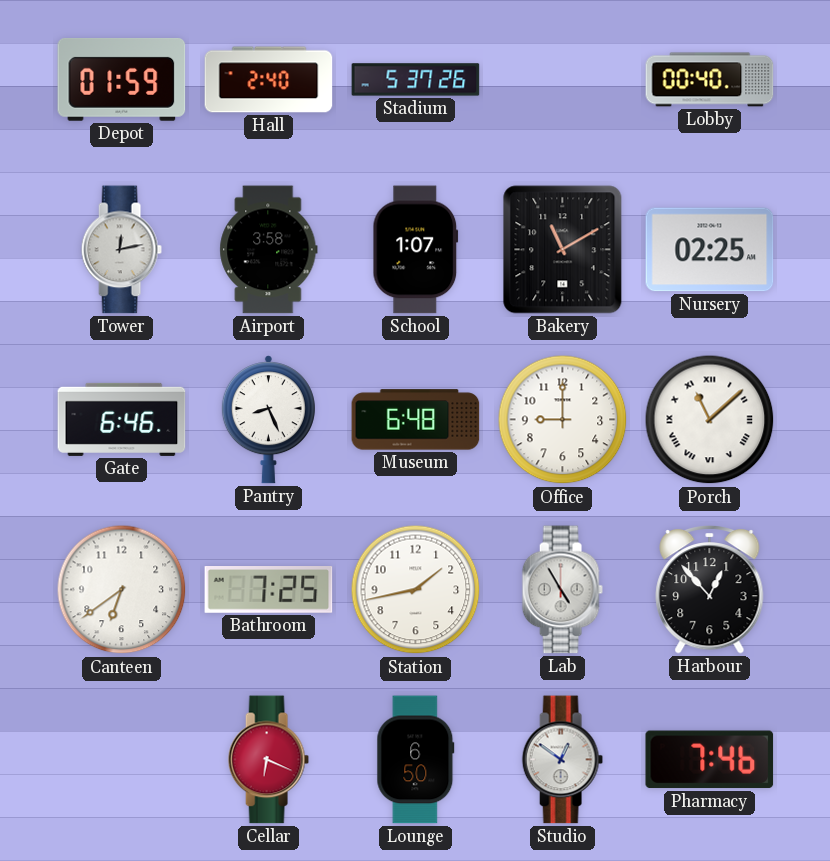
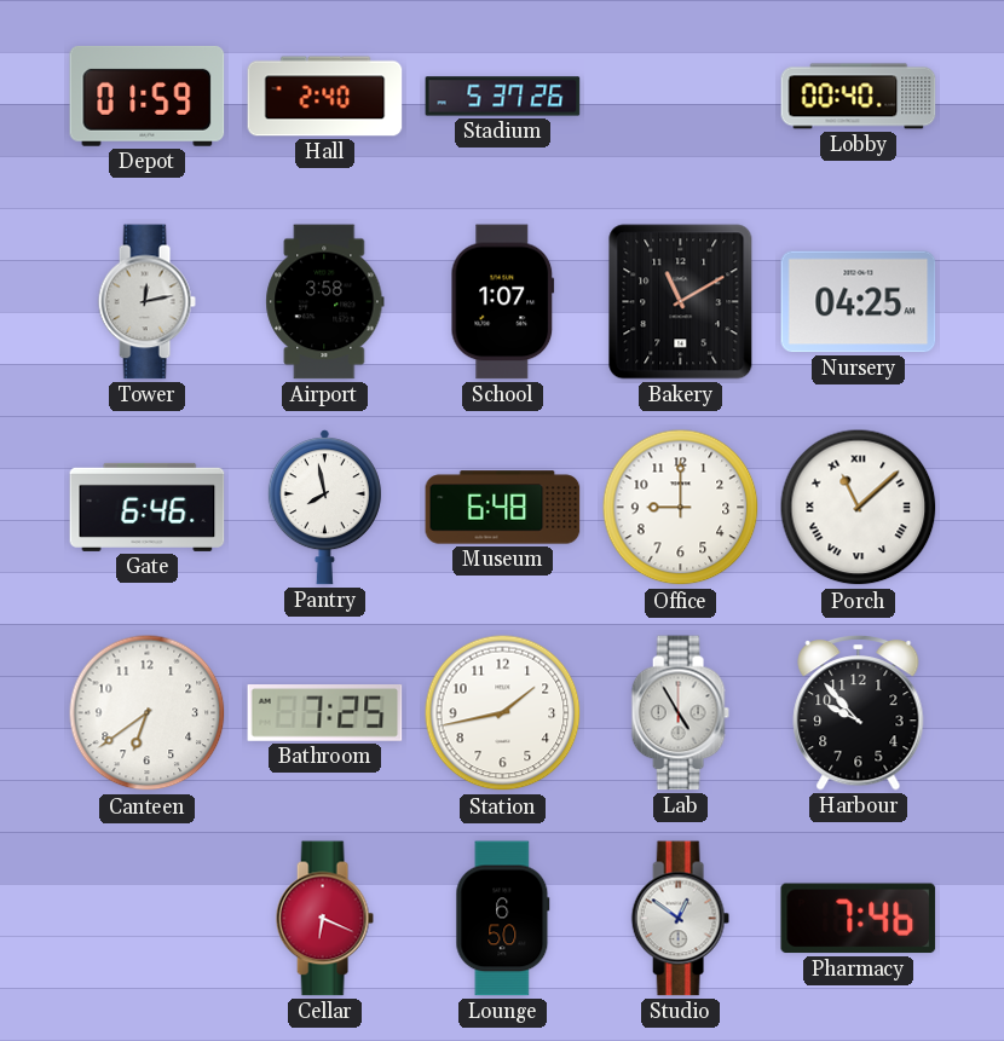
Nursery: 02:25 -> 04:25 (859, 302)
Pantry: 8:26 -> 7:58 (324, 508)
Harbour: 12:53 -> 9:53 (859, 712)
